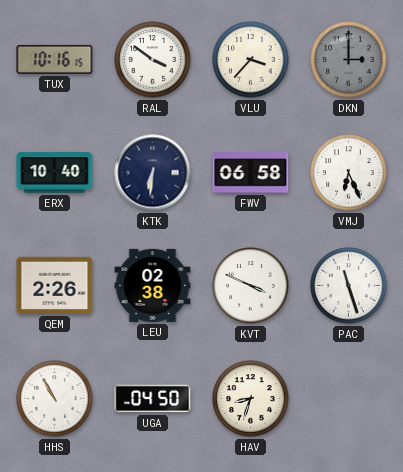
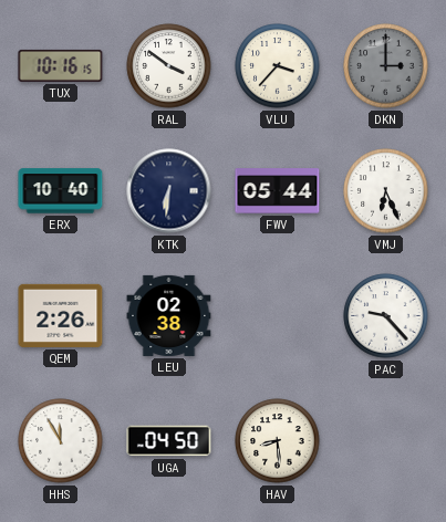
FWV: 06:58 -> 05:44 (278, 191)
KVT: 3:49 -> none (251, 286)
PAC: 11:27 -> 9:23 (386, 316)
HHS: 10:55 -> 11:55 (61, 441)
HAV: 8:33 -> 8:29 (278, 441)
